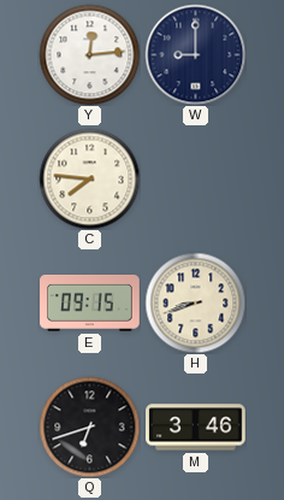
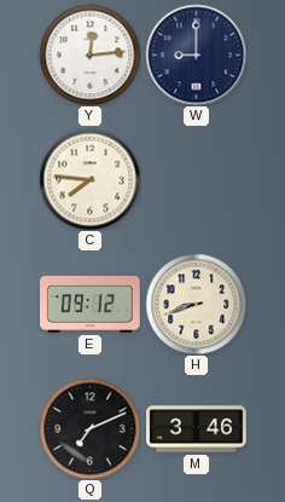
E: 09:15 -> 09:12 (91, 305)
Q: 6:42 -> 7:11 (89, 428)
